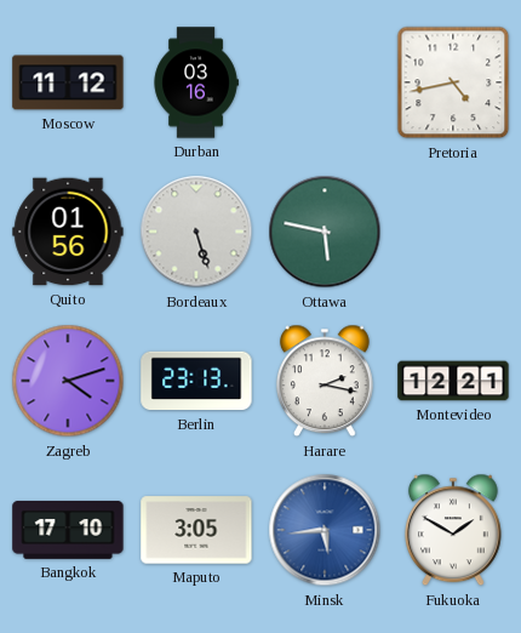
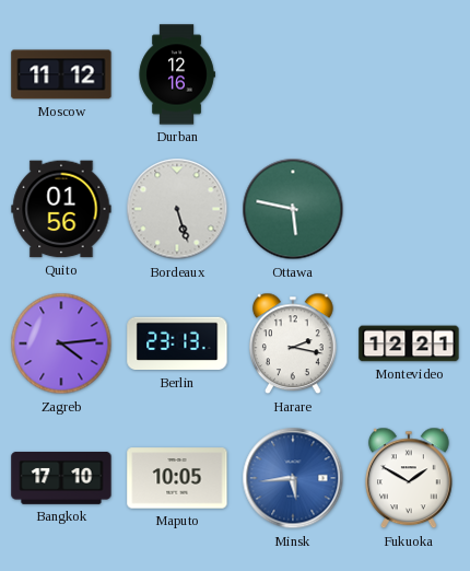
Durban: 03:16 -> 12:16 (177, 74)
Pretoria: 4:43 -> none (453, 82)
Zagreb: 4:12 -> 4:14 (61, 343)
Maputo: 3:05 -> 10:05 (177, 478)
